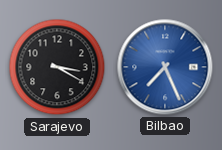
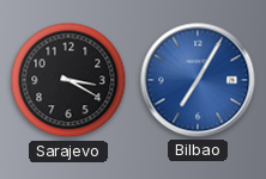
Bilbao: 7:26 -> 7:05 (198, 80)
